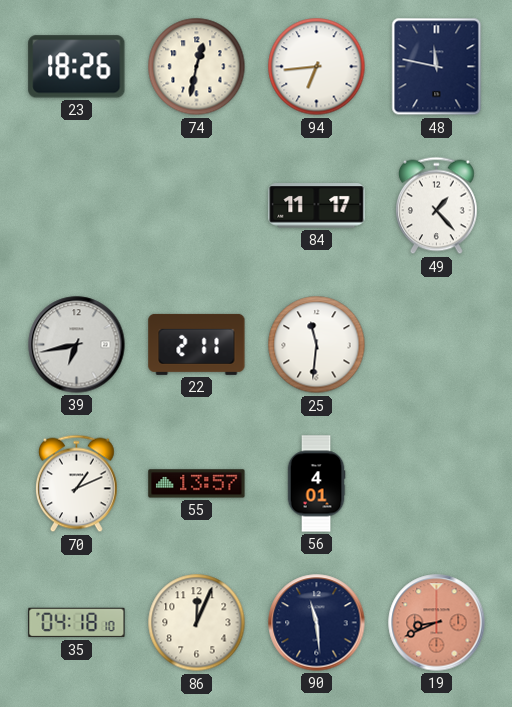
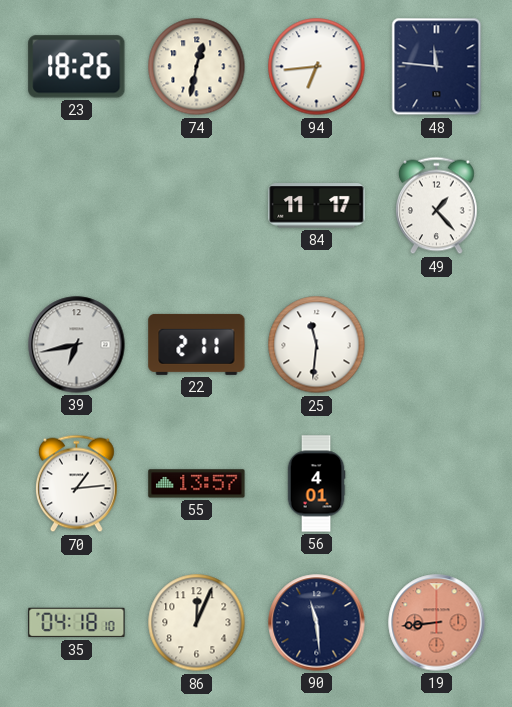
48: 11:47 -> 11:46 (437, 67)
70: 1:11 -> 1:14 (77, 484)
19: 8:41 -> 8:44 (437, 623)
